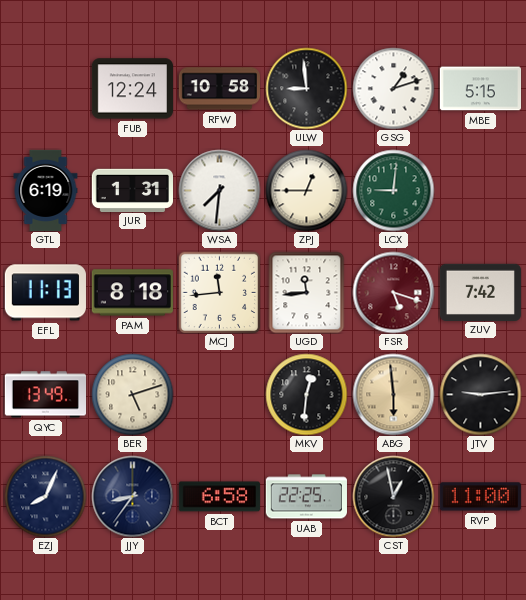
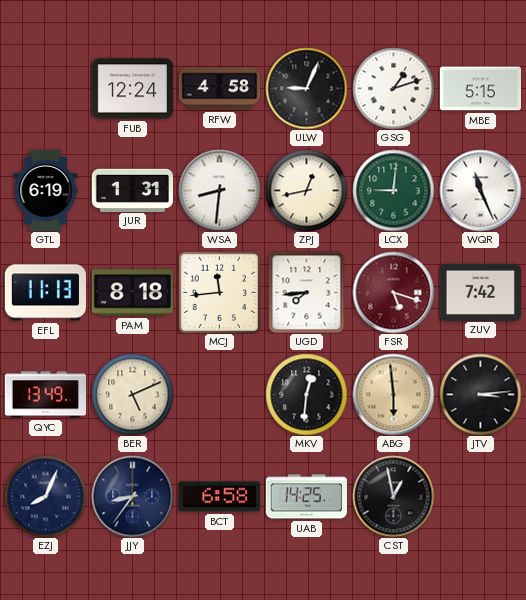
RFW: 10:58 -> 4:58 (219, 89)
ULW: 8:59 -> 9:04 (306, 88)
WSA: 7:31 -> 8:31 (219, 190)
ZPJ: 12:45 -> 12:43 (306, 190)
WQR: none -> 11:26 (480, 190)
UGD: 11:44 -> 7:44 (307, 292)
BER: 5:12 -> 5:11 (132, 394)
JTV: 9:14 -> 3:14 (480, 394)
UAB: 22:25 -> 14:25 (306, 497)
RVP: 11:00 -> none (480, 497)
